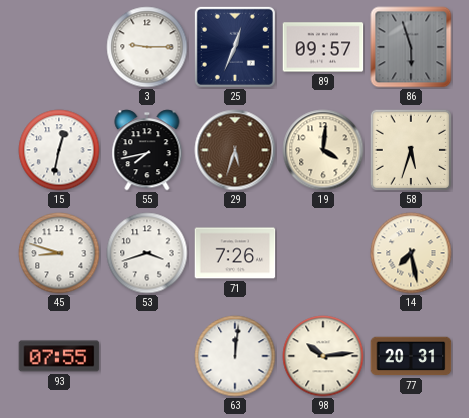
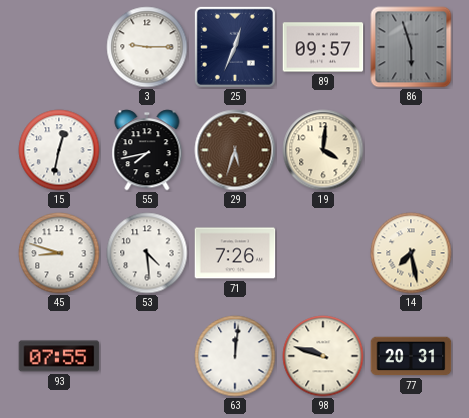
58: 5:33 -> none (411, 150)
53: 3:42 -> 4:29 (147, 253)
98: 10:14 -> 9:48 (323, 356)
